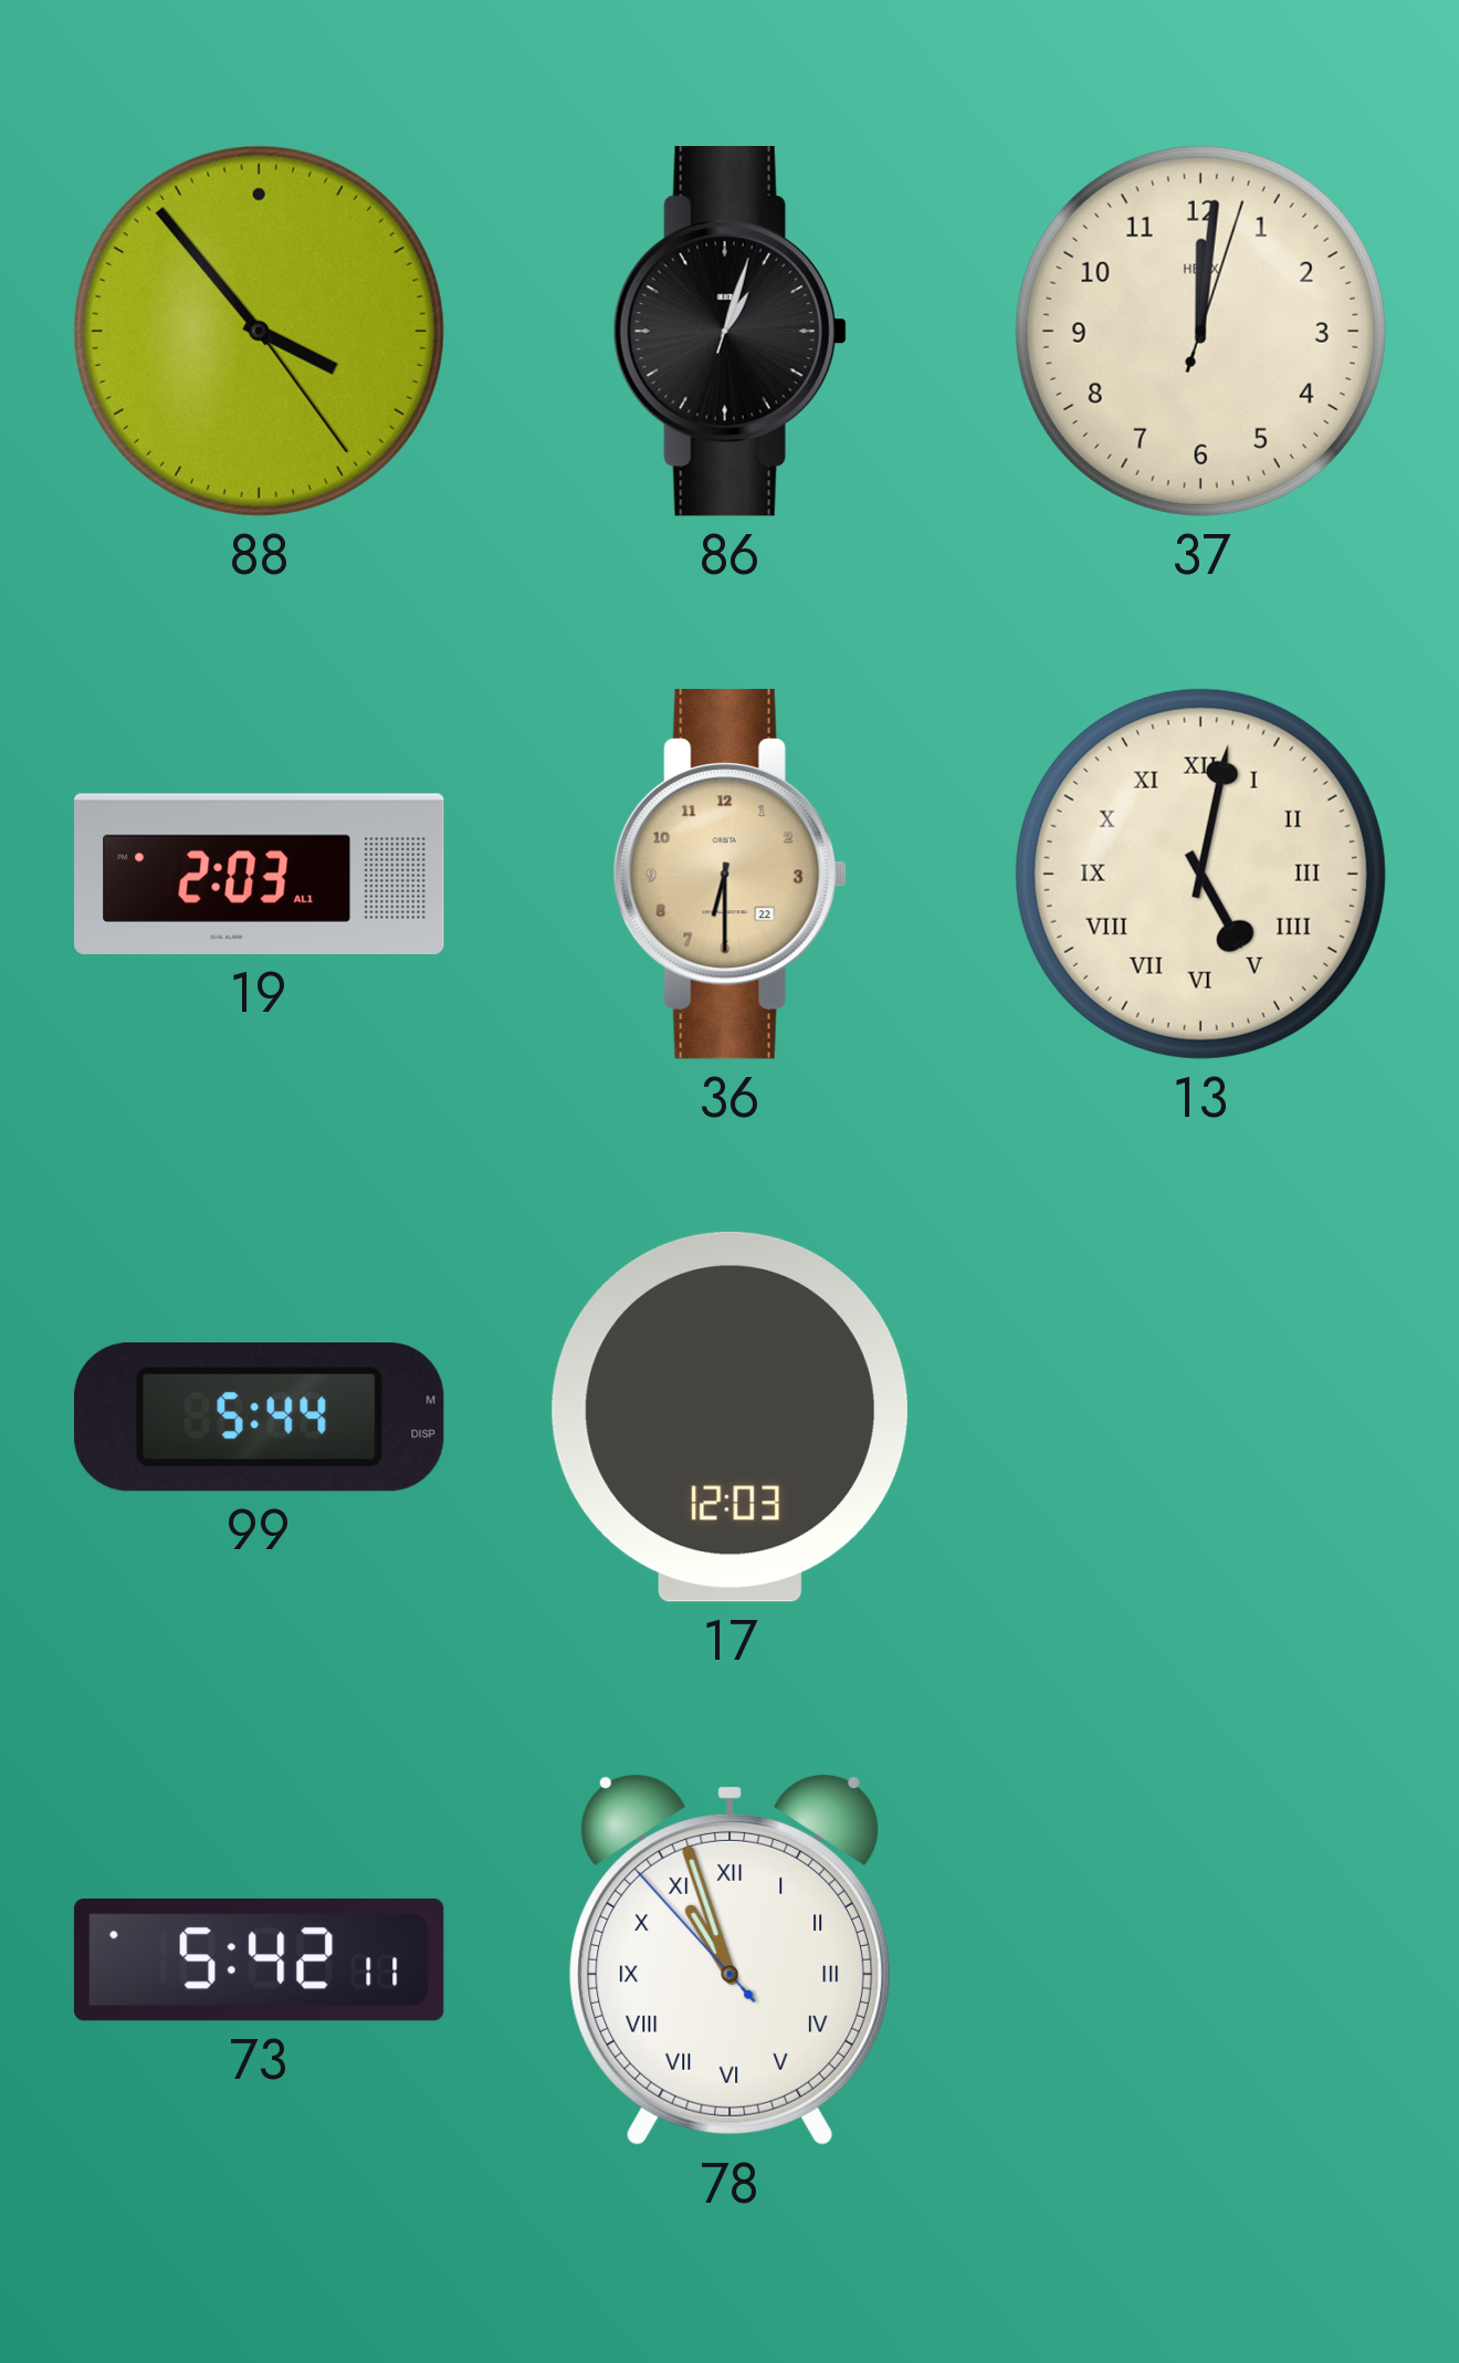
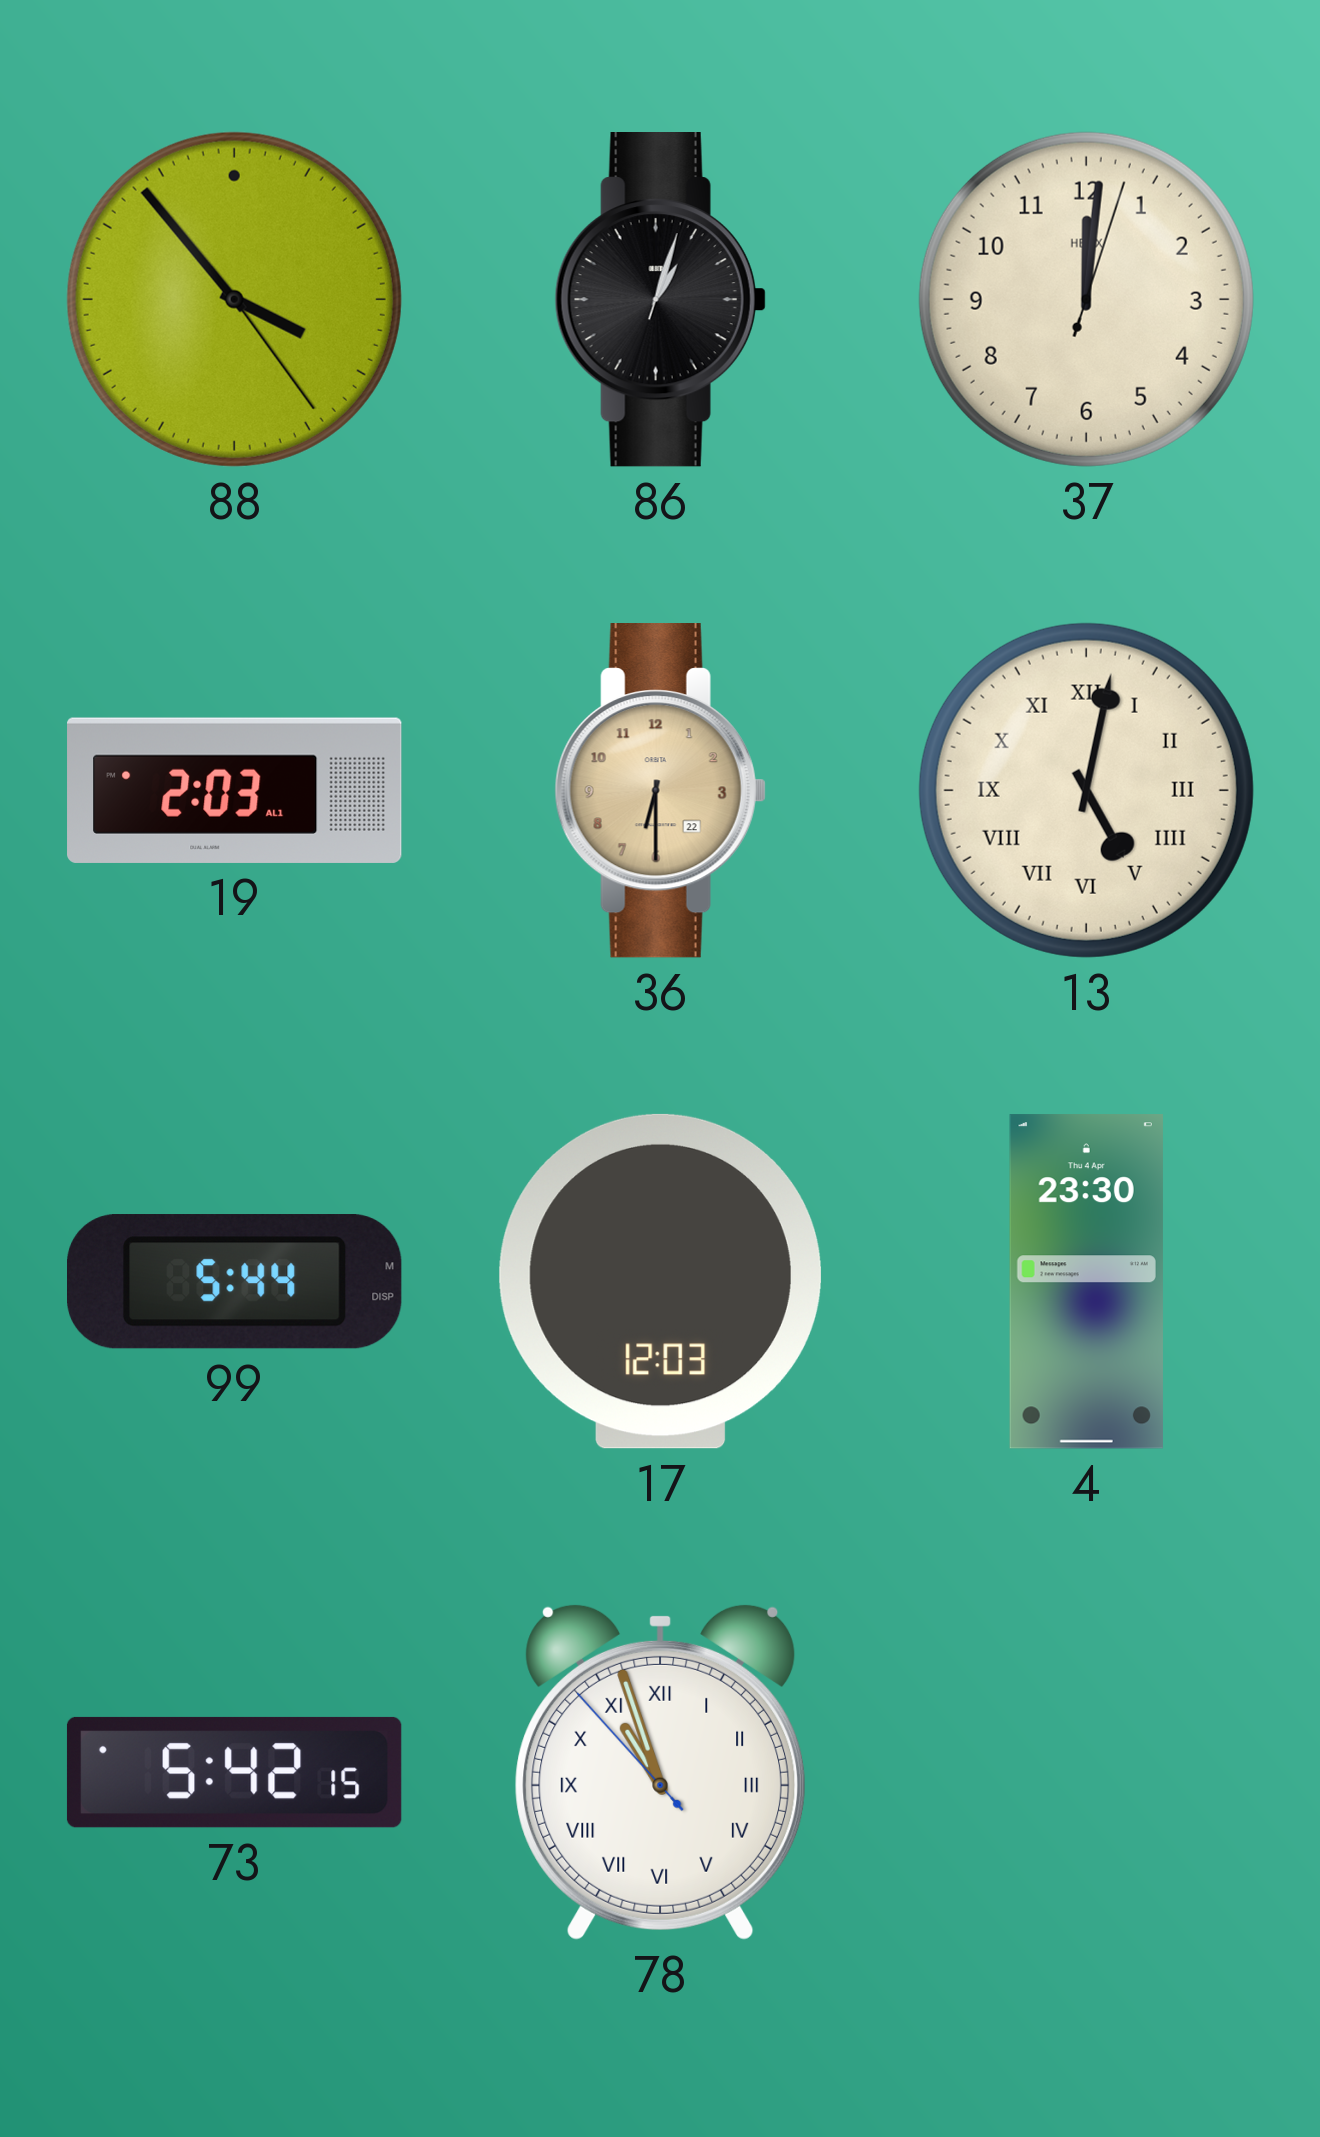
4: none -> 23:30 (1086, 1282)
73: 5:42:11 -> 5:42:15 (234, 1772)
